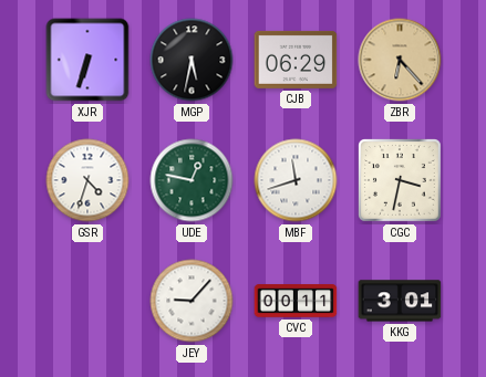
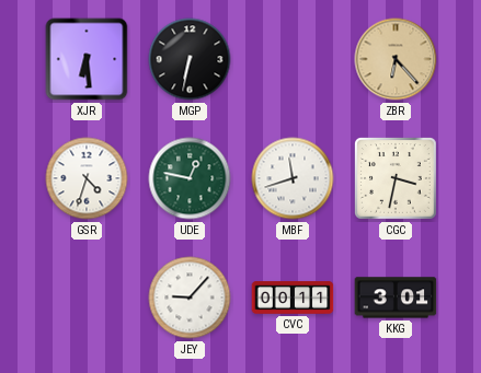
XJR: 6:33 -> 6:29 (87, 59)
MGP: 5:32 -> 6:32 (190, 59)
CJB: 06:29 -> none (296, 60)
